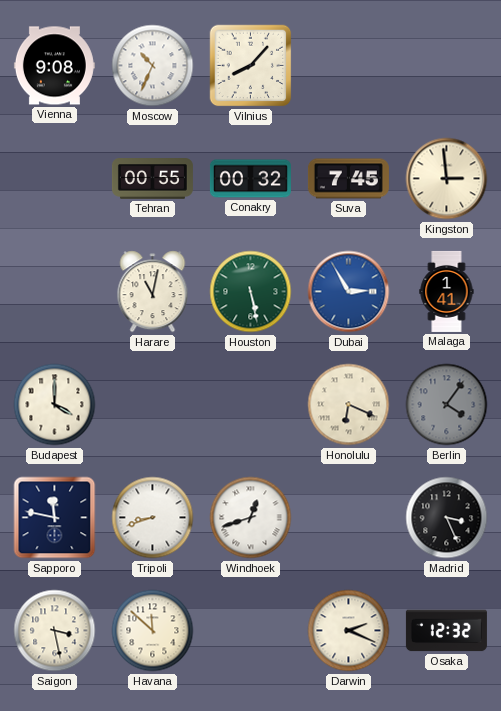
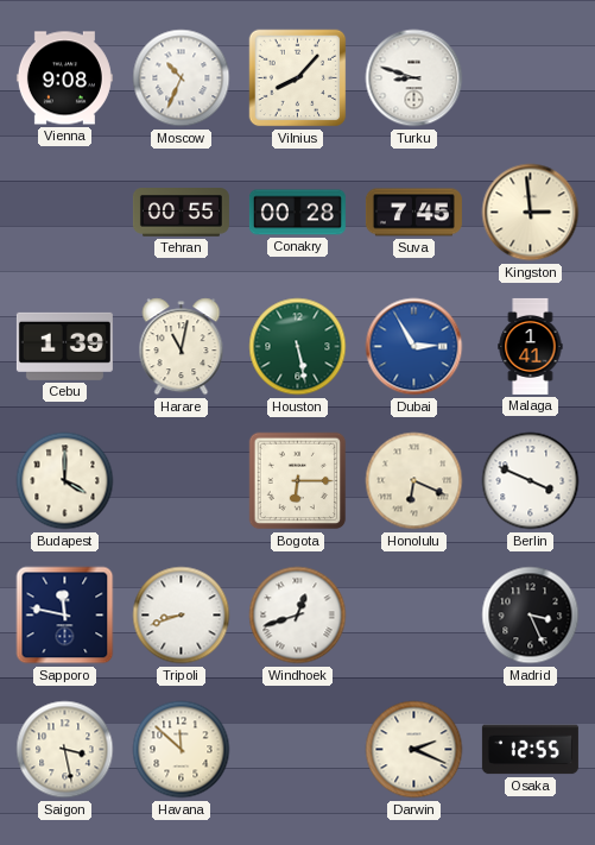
Turku: none -> 8:48 (414, 78)
Conakry: 00:32 -> 00:28 (297, 213)
Cebu: none -> 1:39 (64, 346)
Bogota: none -> 6:15 (298, 481)
Berlin: 4:06 -> 3:49 (531, 481)
Berlin dial: grey -> white (531, 481)
Osaka: 12:32 -> 12:55 (530, 750)
